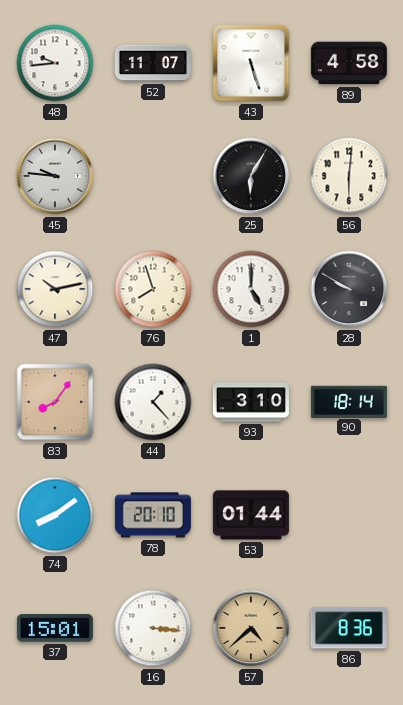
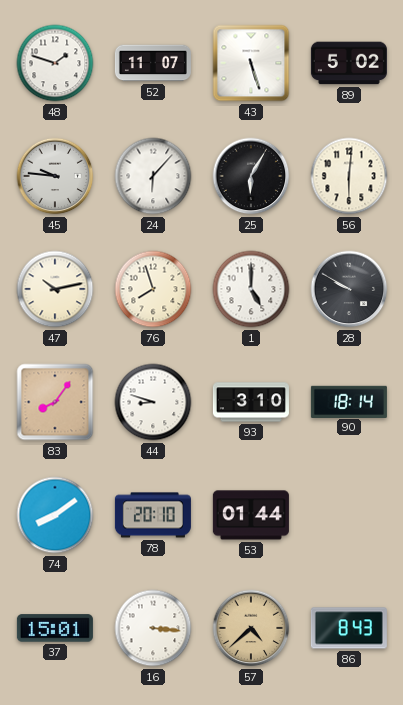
48: 9:44 -> 1:48 (55, 63)
89: 4:58 -> 5:02 (349, 63)
24: none -> 6:07 (153, 176)
44: 1:23 -> 8:48 (153, 402)
86: 8:36 -> 8:43 (349, 628)
